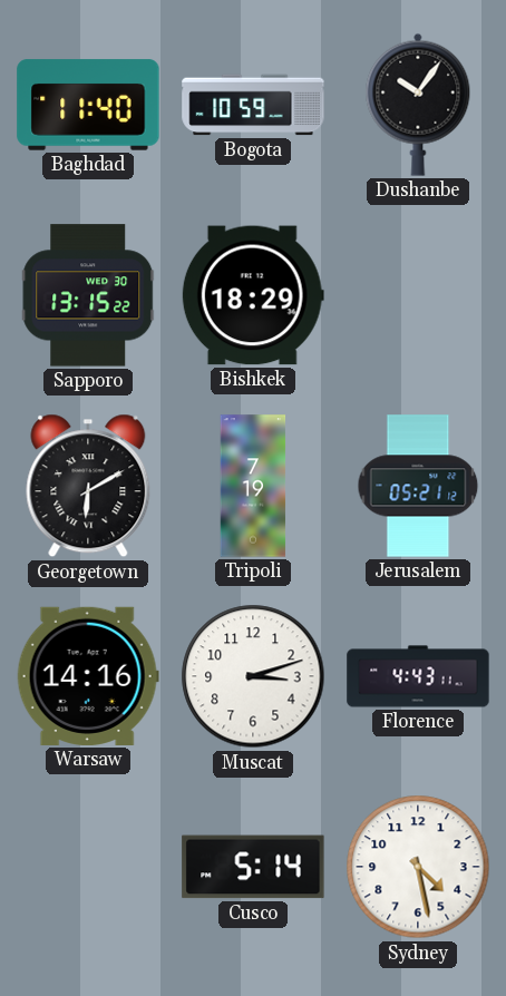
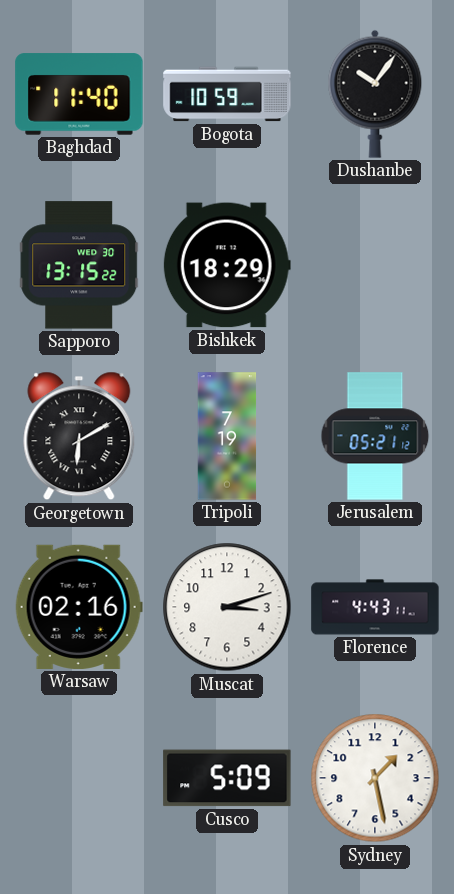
Warsaw: 14:16 -> 02:16 (79, 607)
Cusco: 5:14 -> 5:09 (227, 778)
Sydney: 4:28 -> 1:28 (375, 778)
